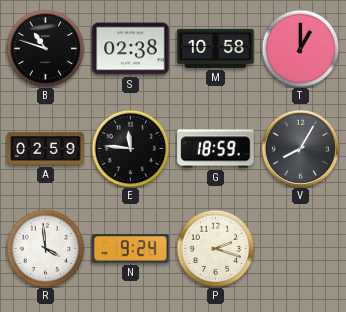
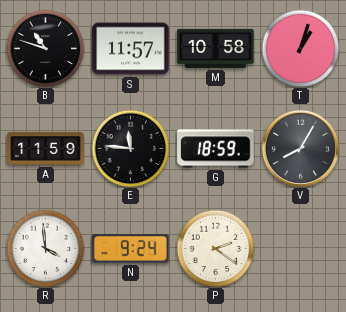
S: 02:38 -> 11:57 (131, 49)
T: 1:00 -> 1:03 (300, 48)
A: 02:59 -> 11:59 (46, 149)
P: 2:18 -> 2:21 (215, 248)
